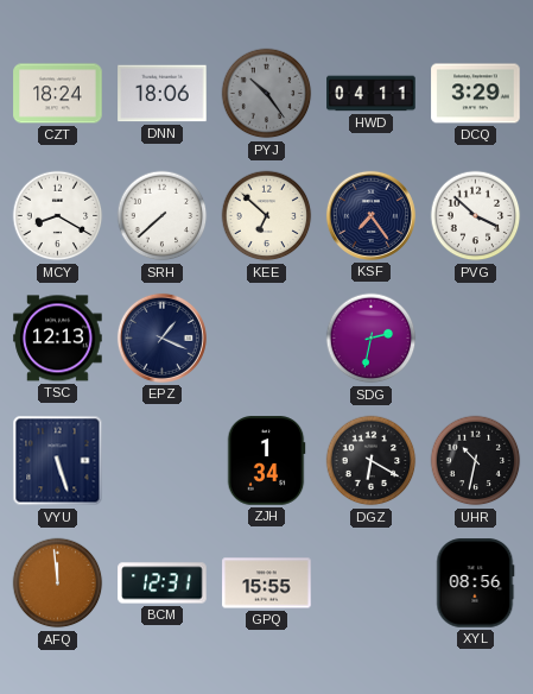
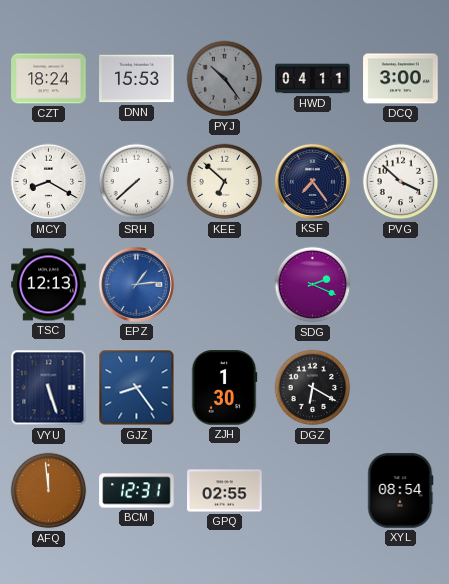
DNN: 18:06 -> 15:53 (137, 79)
DCQ: 3:29 -> 3:00 (401, 79)
EPZ: 1:19 -> 1:14 (136, 284)
EPZ dial: navy -> blue (136, 284)
SDG: 2:32 -> 2:19 (313, 285)
GJZ: none -> 8:24 (137, 388)
ZJH: 1:34 -> 1:30 (224, 388)
UHR: 10:32 -> none (476, 461)
GPQ: 15:55 -> 02:55 (225, 491)
XYL: 08:56 -> 08:54 (401, 491)
